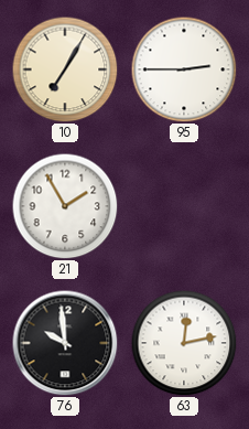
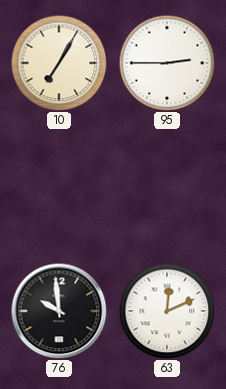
21: 1:55 -> none (65, 206)
63: 12:13 -> 12:11 (167, 311)
